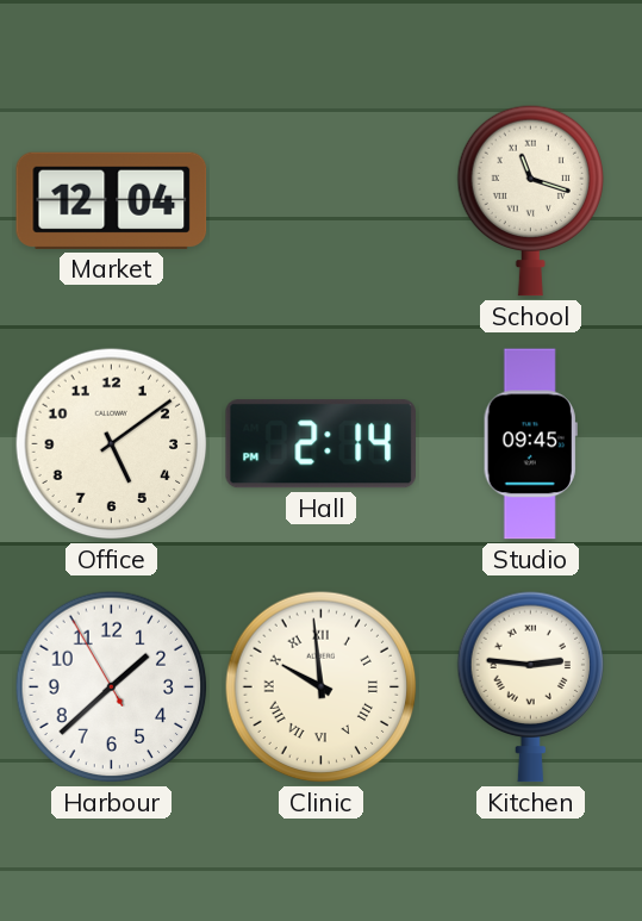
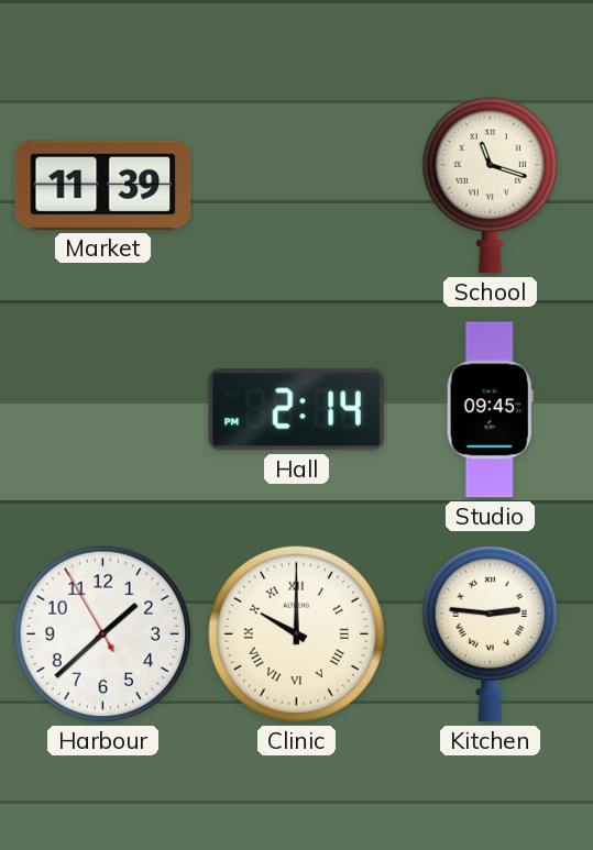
Market: 12:04 -> 11:39 (103, 185)
Office: 5:09 -> none (112, 444)
Clinic: 9:59 -> 10:00 (297, 634)
